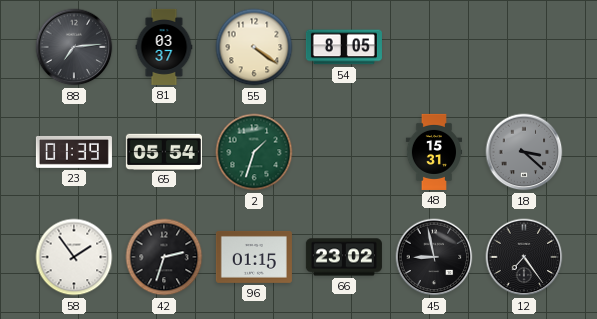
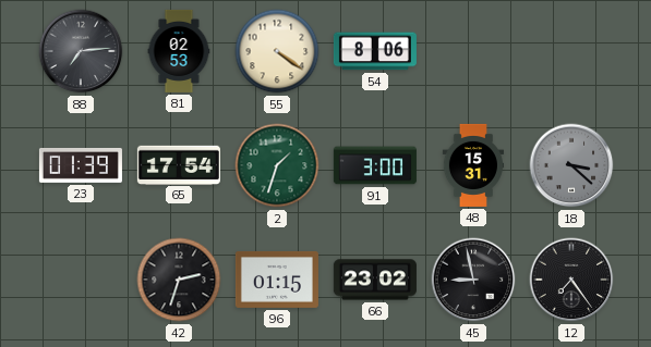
81: 03:37 -> 02:53 (179, 51)
54: 8:05 -> 8:06 (375, 51)
65: 05:54 -> 17:54 (179, 164)
91: none -> 3:00 (375, 165)
58: 1:54 -> none (74, 257)
